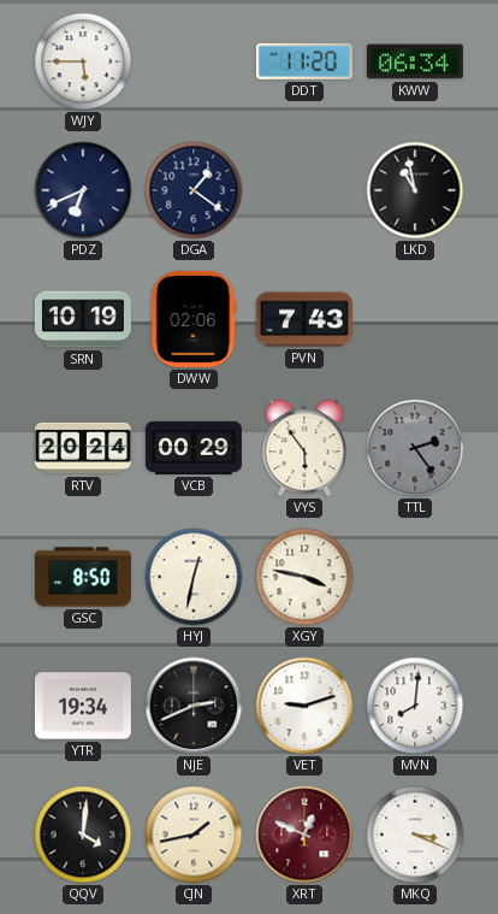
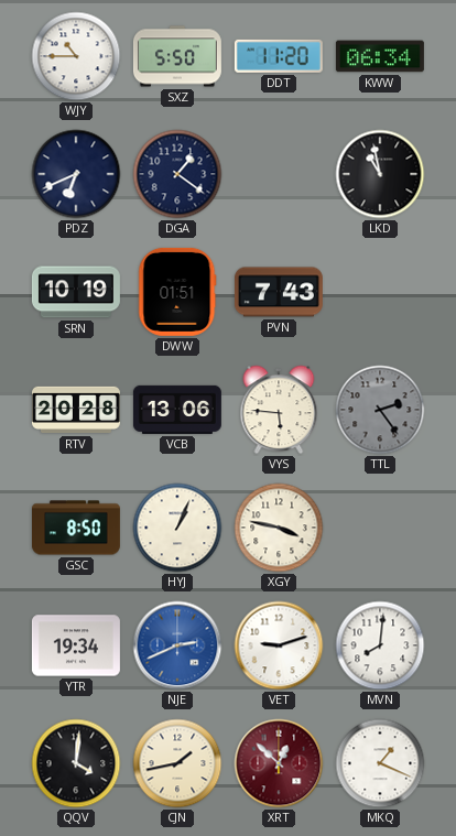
WJY: 5:45 -> 10:45 (76, 56)
SXZ: none -> 5:50 (177, 56)
DWW: 02:06 -> 01:51 (177, 292)
RTV: 20:24 -> 20:28 (76, 410)
VCB: 00:29 -> 13:06 (177, 410)
VYS: 5:54 -> 5:46 (279, 410)
HYJ: 12:32 -> 1:04 (177, 528)
NJE dial: black -> blue (177, 645)
XRT: 12:49 -> 12:52 (279, 763)
MKQ: 3:19 -> 1:19 (380, 763)
